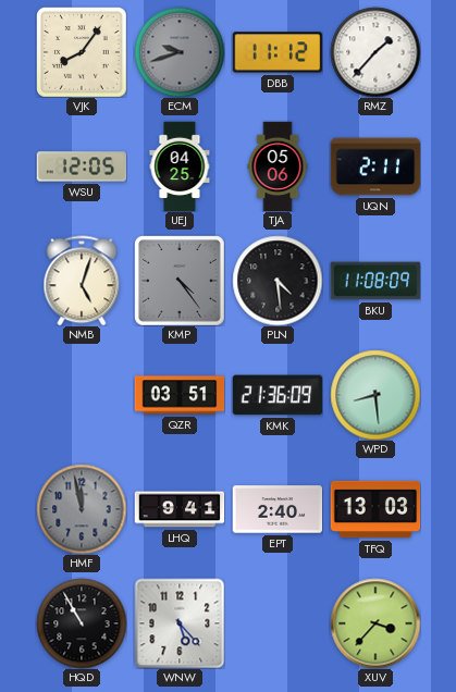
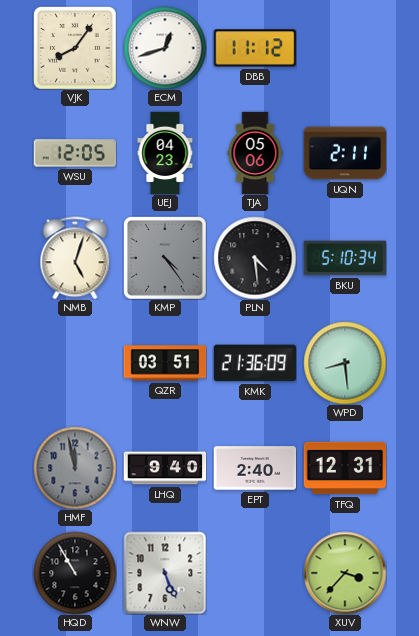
ECM: 9:42 -> 12:42 (165, 48)
ECM dial: grey -> white (165, 48)
RMZ: 1:37 -> none (375, 52)
UEJ: 04:25 -> 04:23 (165, 153)
BKU: 11:08 -> 5:10 (345, 258)
LHQ: 9:41 -> 9:40 (165, 468)
TFQ: 13:03 -> 12:31 (345, 468)
WNW: 5:23 -> 5:26 (165, 573)
